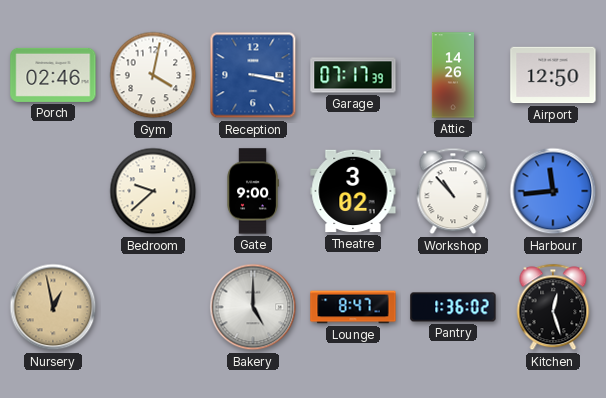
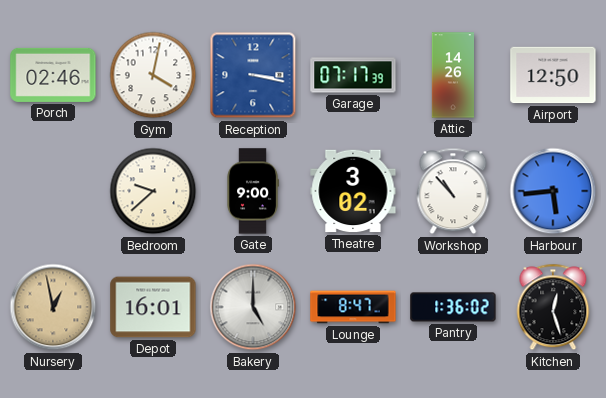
Harbour: 11:44 -> 5:44 (553, 191)
Depot: none -> 16:01 (153, 307)
